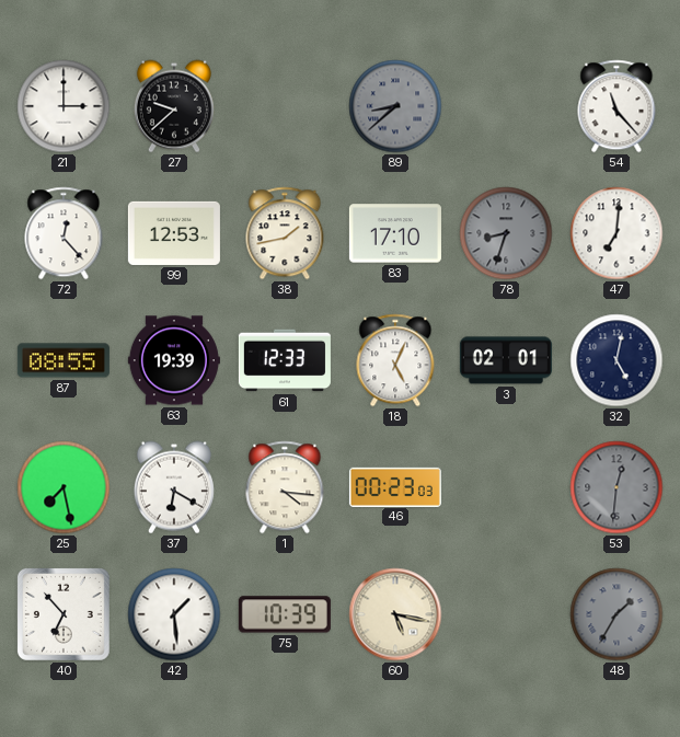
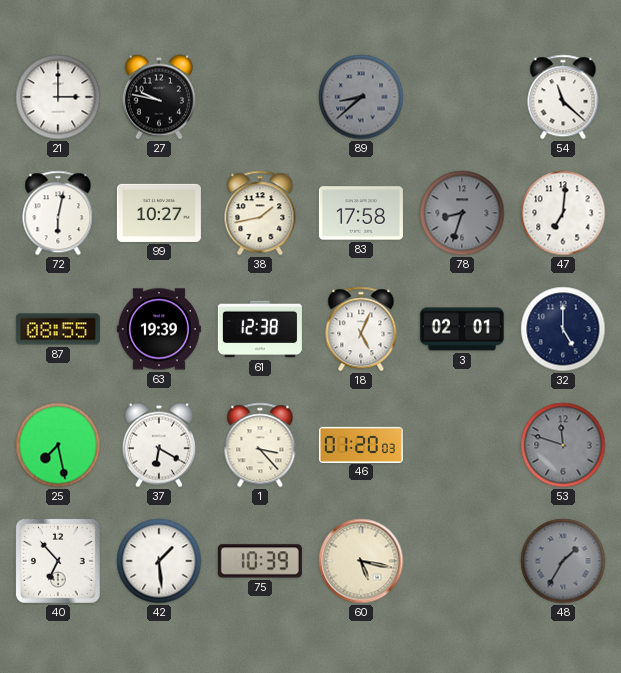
27: 9:38 -> 9:47 (159, 97)
54: 11:23 -> 11:22 (563, 97)
72: 12:23 -> 6:02 (58, 213)
99: 12:53 -> 10:27 (159, 213)
83: 17:10 -> 17:58 (361, 213)
61: 12:33 -> 12:38 (260, 329)
32: 5:02 -> 5:00 (563, 329)
1: 4:16 -> 3:23 (260, 445)
46: 00:23 -> 01:20 (361, 444)
53: 12:31 -> 11:48 (563, 445)
